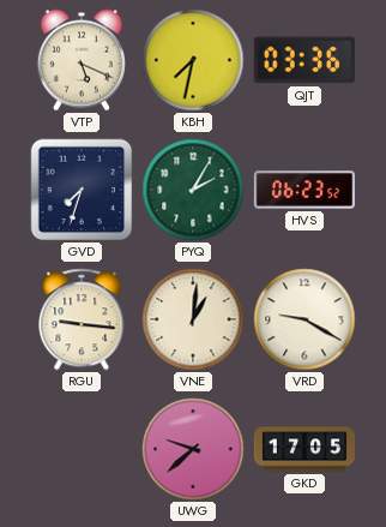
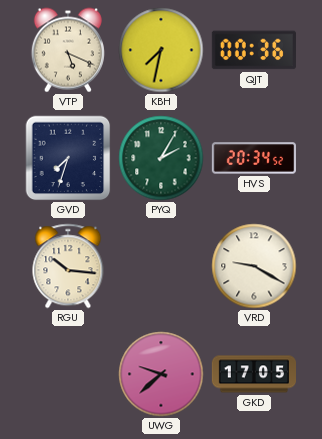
QJT: 03:36 -> 00:36 (254, 50)
HVS: 06:23 -> 20:34 (253, 158)
RGU: 9:16 -> 10:16 (68, 266)
VNE: 1:01 -> none (193, 319)
